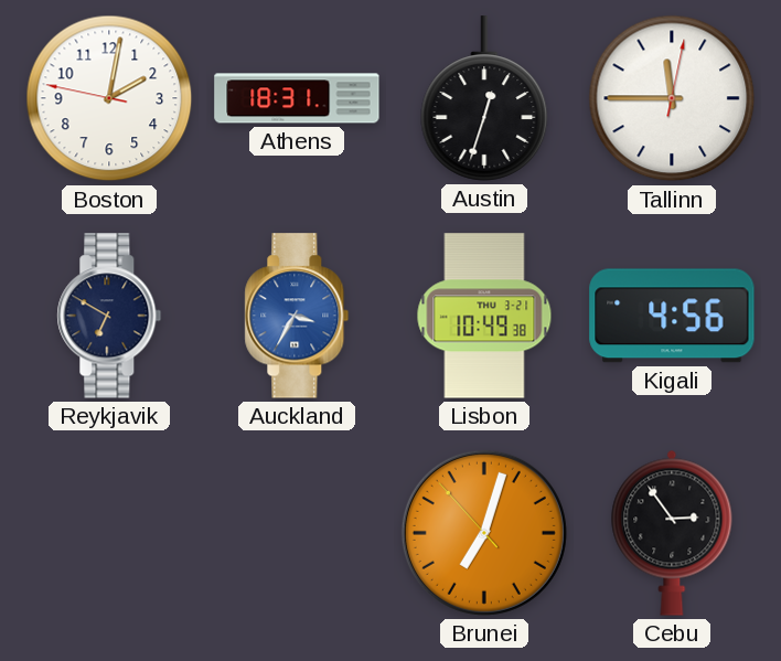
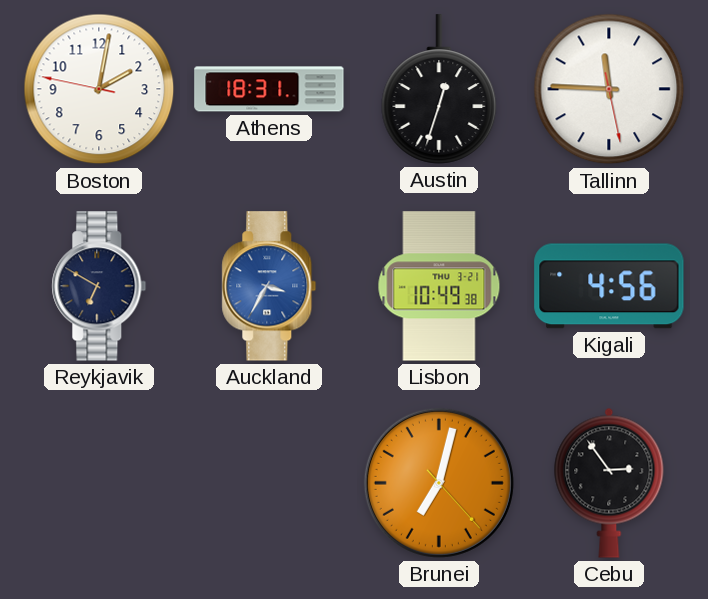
Tallinn: 11:45:02 -> 11:45:28 (609, 89)
Brunei: 7:02:53 -> 7:02:23 (439, 483)
